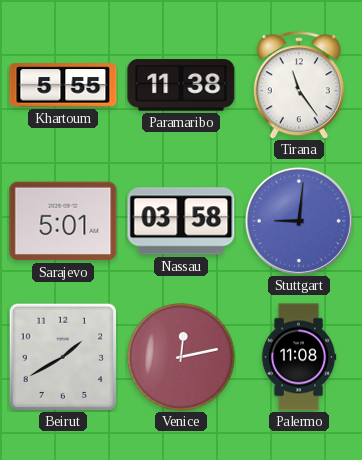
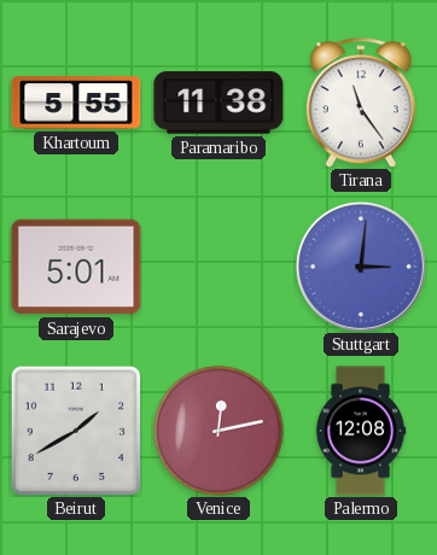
Nassau: 03:58 -> none (181, 221)
Stuttgart: 9:01 -> 3:01 (361, 267)
Palermo: 11:08 -> 12:08 (361, 431)
